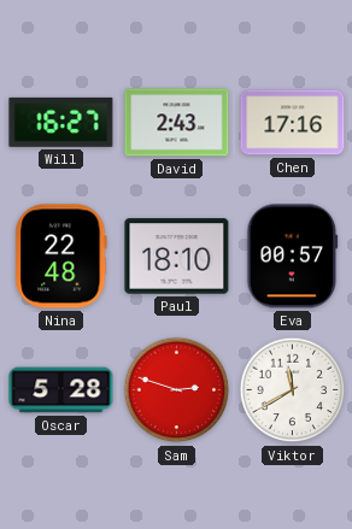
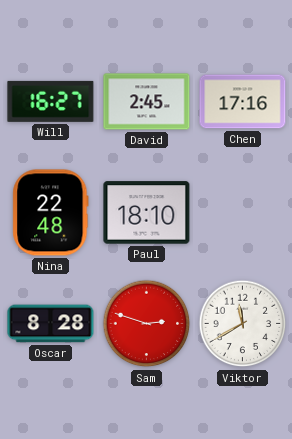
David: 2:43 -> 2:45 (147, 102)
Eva: 00:57 -> none (293, 257)
Oscar: 5:28 -> 8:28 (51, 324)
